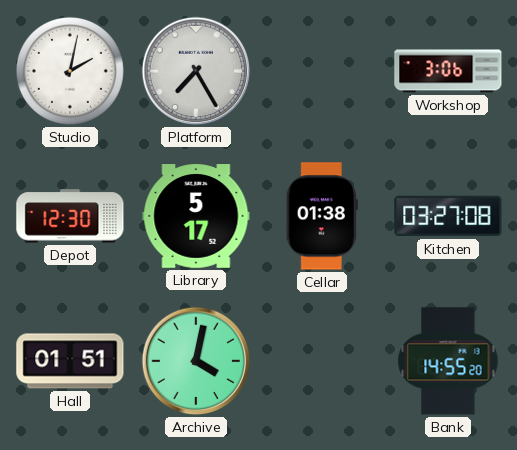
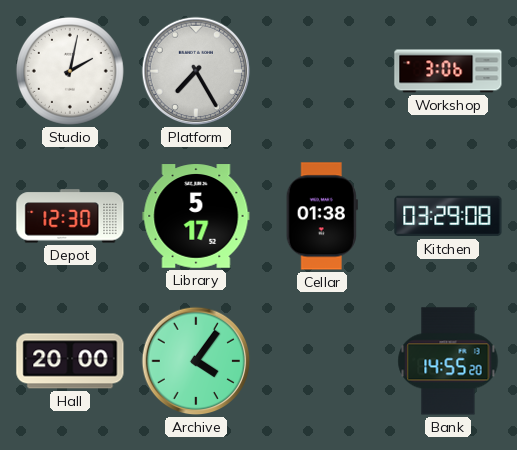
Kitchen: 03:27 -> 03:29 (448, 216)
Hall: 01:51 -> 20:00 (70, 361)
Archive: 4:02 -> 4:06 (196, 361)
